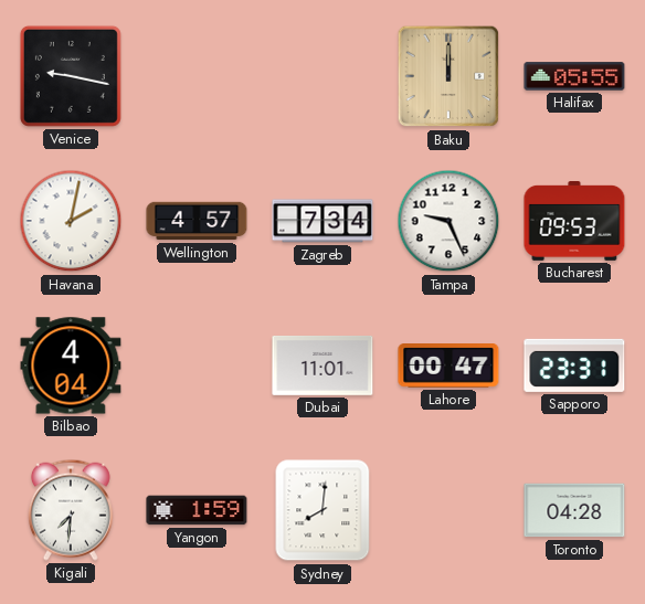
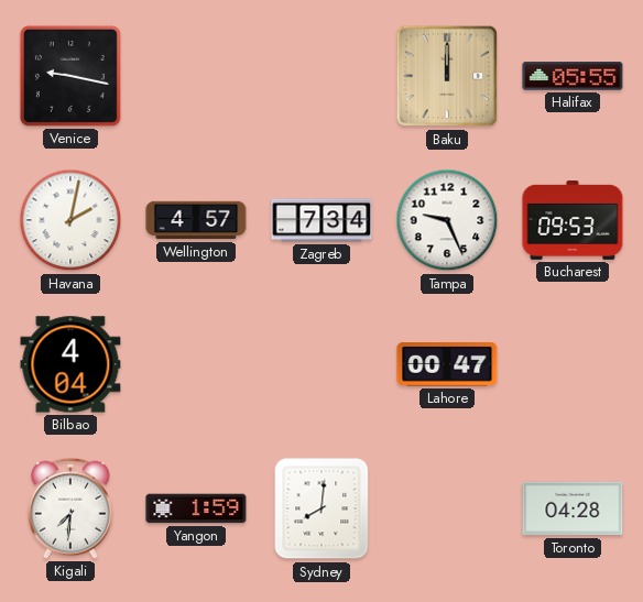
Dubai: 11:01 -> none (322, 367)
Sapporo: 23:31 -> none (574, 365)
